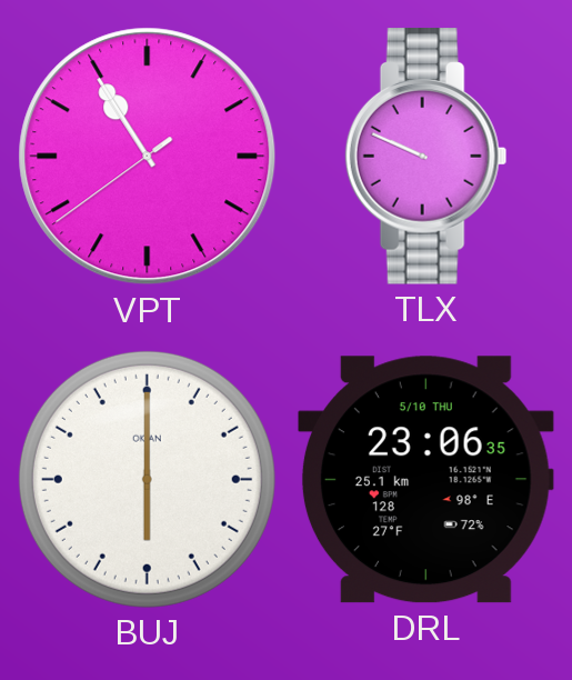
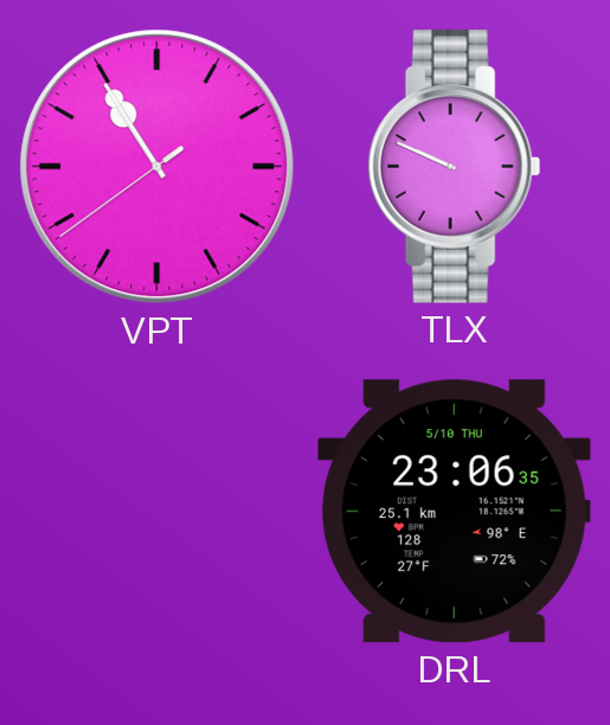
BUJ: 6:00 -> none (147, 479)
